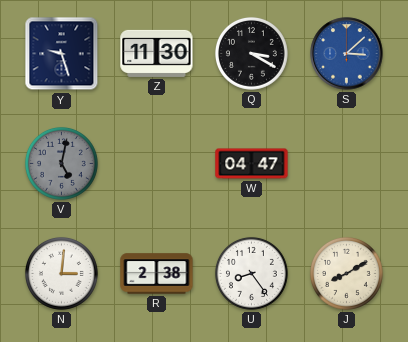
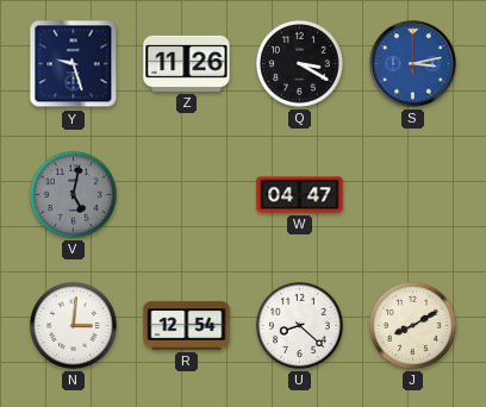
Z: 11:30 -> 11:26 (187, 63)
S: 3:08 -> 3:13 (413, 64)
R: 2:38 -> 12:54 (187, 326)
U: 8:24 -> 8:22 (299, 325)
